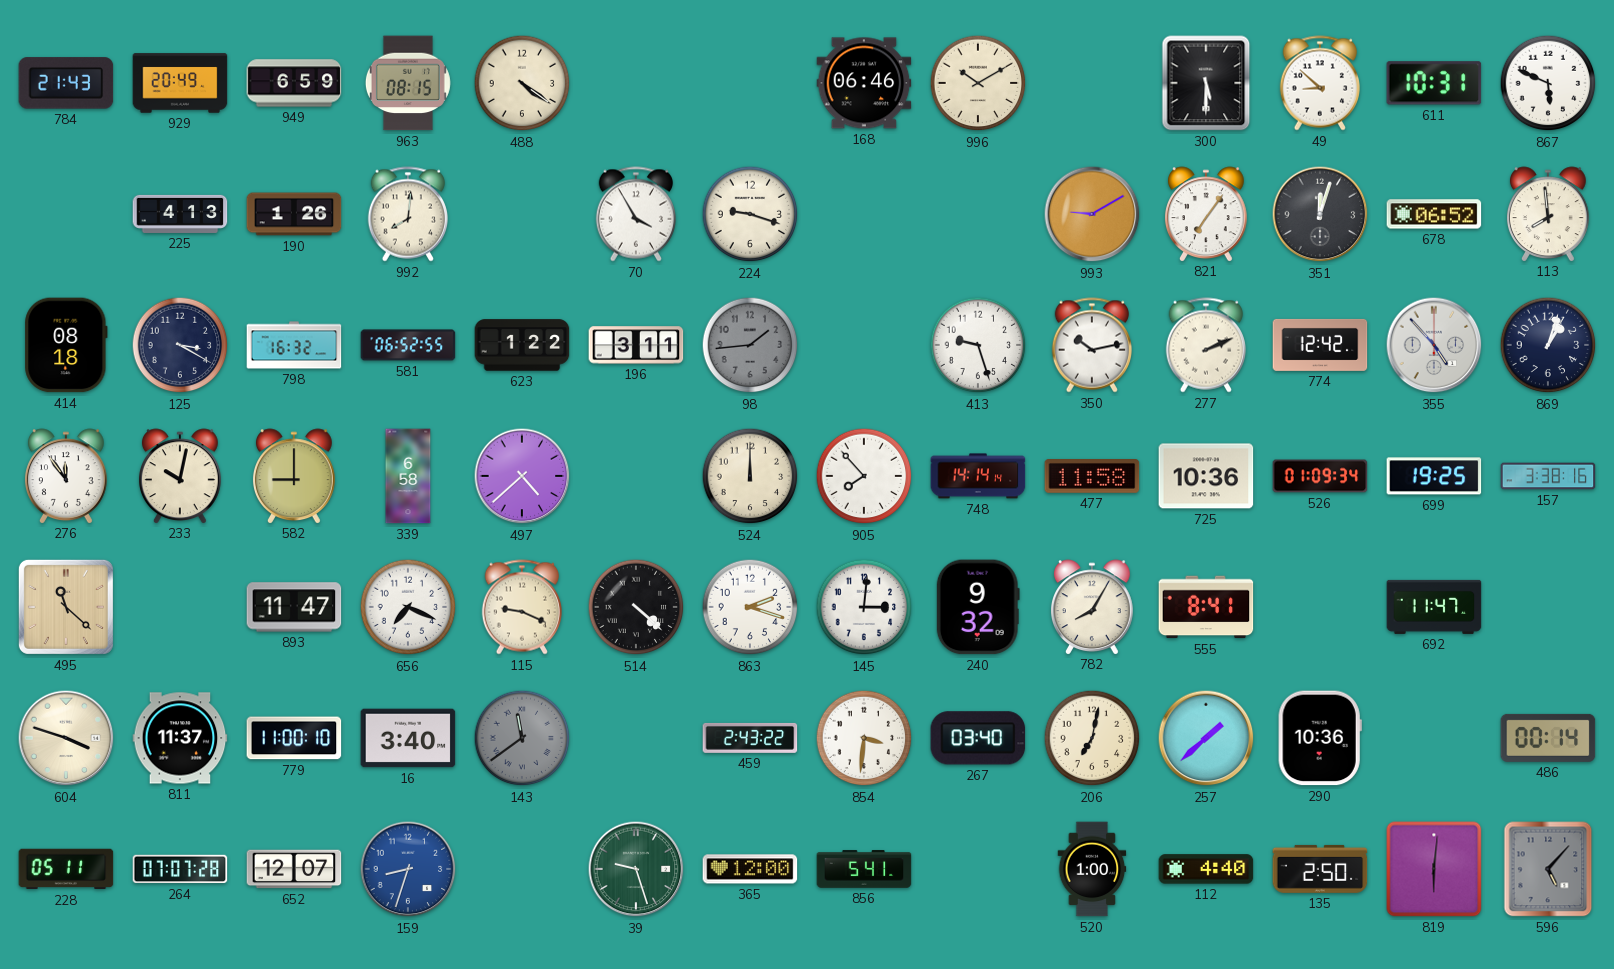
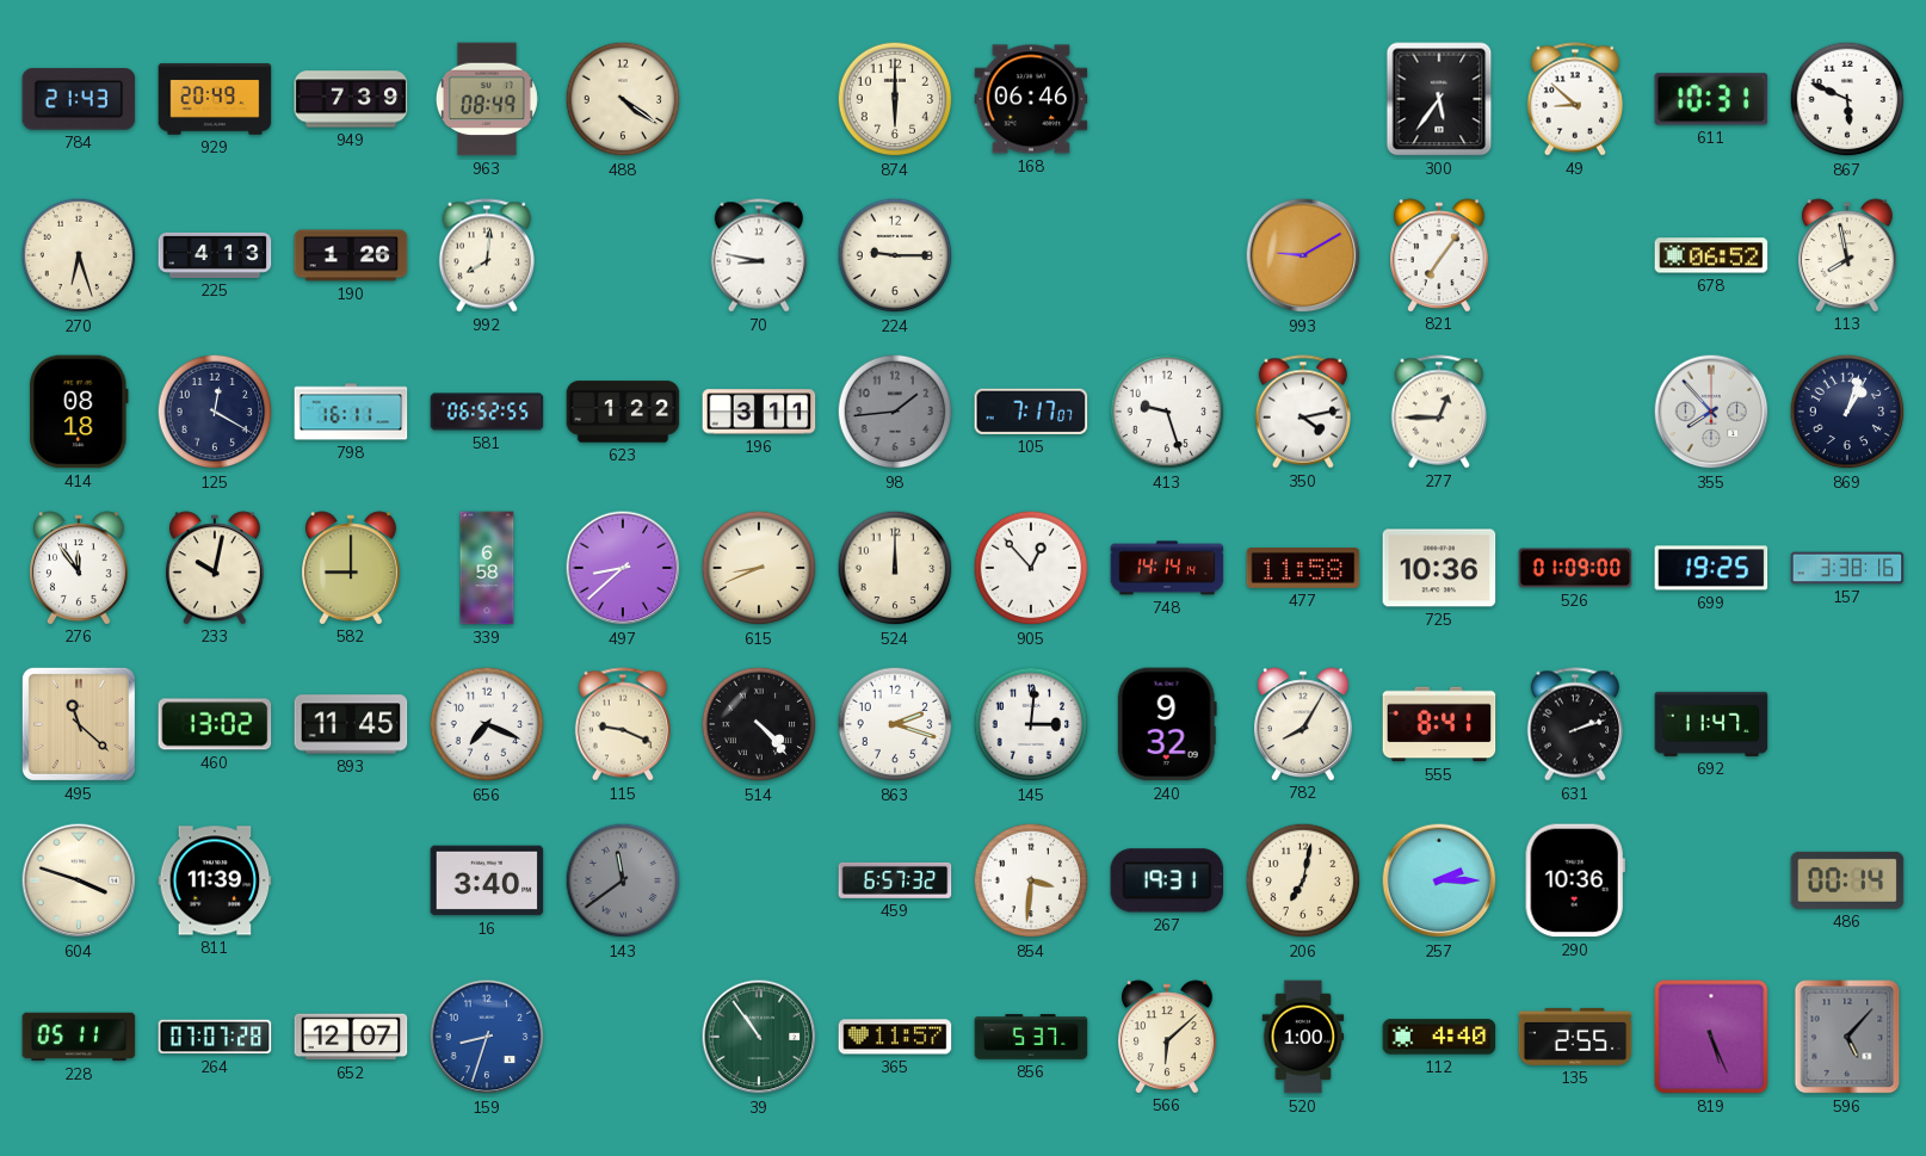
949: 6:59 -> 7:39 (351, 99)
963: 08:15 -> 08:49 (487, 99)
874: none -> 6:00 (895, 99)
996: 10:10 -> none (978, 83)
300: 5:30 -> 5:36 (1439, 99)
270: none -> 6:27 (79, 255)
70: 3:55 -> 8:47 (758, 255)
224: 9:18 -> 9:15 (895, 255)
351: 12:03 -> none (1320, 214)
113: 7:59 -> 7:58 (1847, 255)
125: 3:20 -> 12:20 (215, 412)
798: 16:32 -> 16:11 (351, 412)
105: none -> 7:17 (1031, 412)
350: 10:13 -> 4:13 (1302, 412)
277: 2:11 -> 12:45 (1438, 412)
774: 12:42 -> none (1320, 345)
355: 4:53 -> 7:53 (1711, 412)
497: 4:38 -> 8:38 (623, 568)
615: none -> 8:41 (759, 568)
905: 7:53 -> 12:53 (1031, 568)
526: 01:09:34 -> 01:09:00 (1575, 568)
460: none -> 13:02 (215, 724)
893: 11:47 -> 11:45 (351, 724)
514: 4:22 -> 4:23 (759, 724)
631: none -> 2:12 (1574, 724)
811: 11:37 -> 11:39 (215, 880)
779: 11:00 -> none (294, 738)
459: 2:43 -> 6:57 (895, 880)
267: 03:40 -> 19:31 (1167, 880)
257: 1:38 -> 2:15 (1439, 880)
39: 9:27 -> 10:54 (759, 1037)
365: 12:00 -> 11:57 (895, 1037)
856: 5:41 -> 5:37 (1031, 1037)
566: none -> 6:08 (1167, 1037)
135: 2:50 -> 2:55 (1575, 1037)
819: 6:01 -> 5:26 (1711, 1037)
